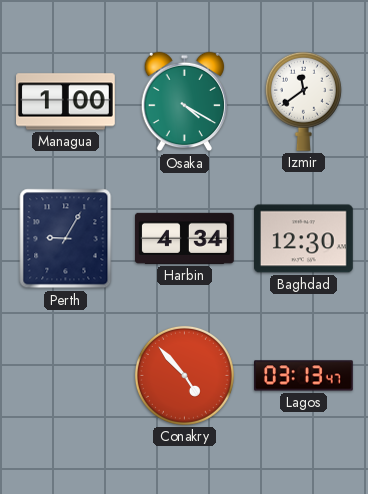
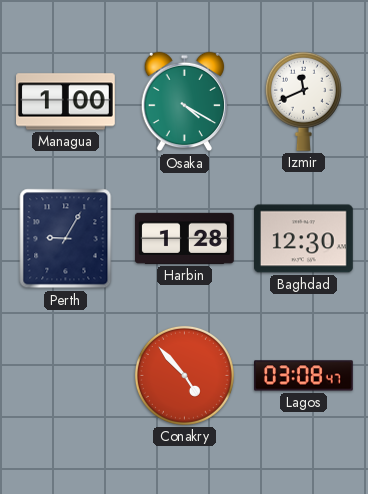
Izmir: 11:39 -> 11:41 (303, 101)
Harbin: 4:34 -> 1:28 (185, 238)
Lagos: 03:13 -> 03:08 (304, 376)
